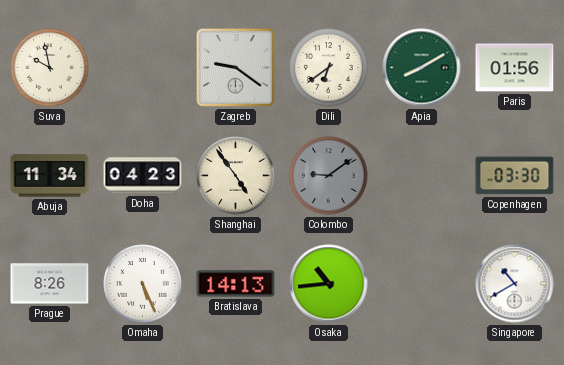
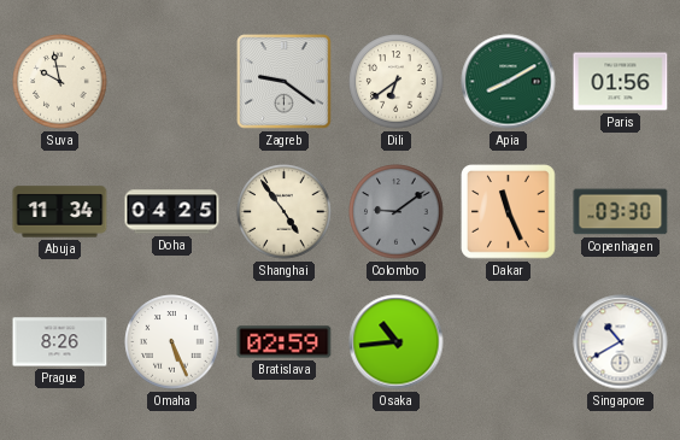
Doha: 04:23 -> 04:25 (172, 212)
Dakar: none -> 11:26 (509, 212)
Bratislava: 14:13 -> 02:59 (285, 342)
